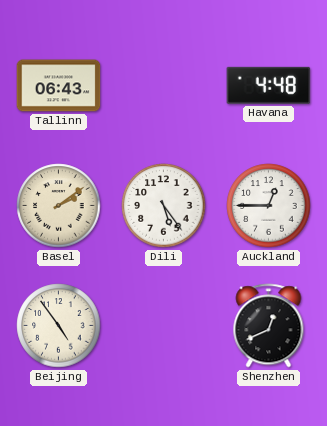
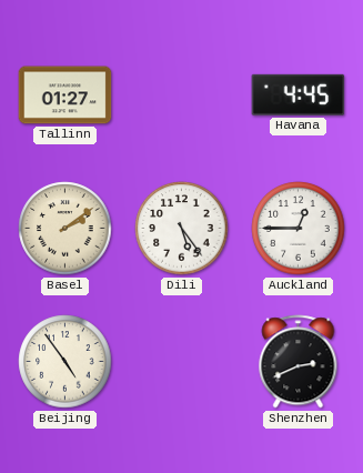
Tallinn: 06:43 -> 01:27 (65, 95)
Havana: 4:48 -> 4:45 (299, 94)
Shenzhen: 12:41 -> 2:41 (299, 362)
